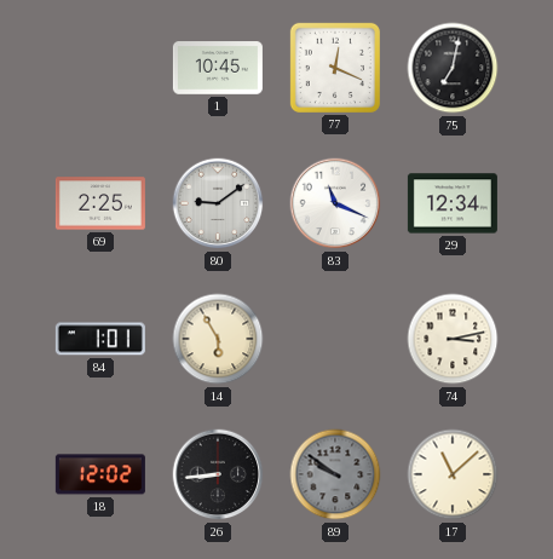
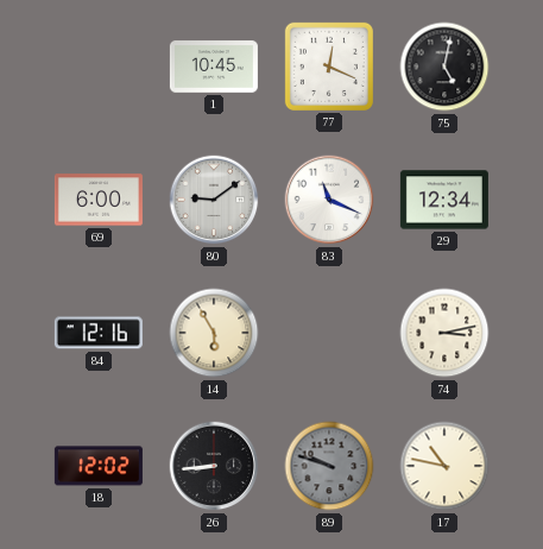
75: 7:02 -> 5:02 (444, 67)
69: 2:25 -> 6:00 (99, 200)
84: 1:01 -> 12:16 (99, 333)
89: 9:51 -> 9:48 (329, 466)
17: 11:08 -> 10:47 (444, 466)
